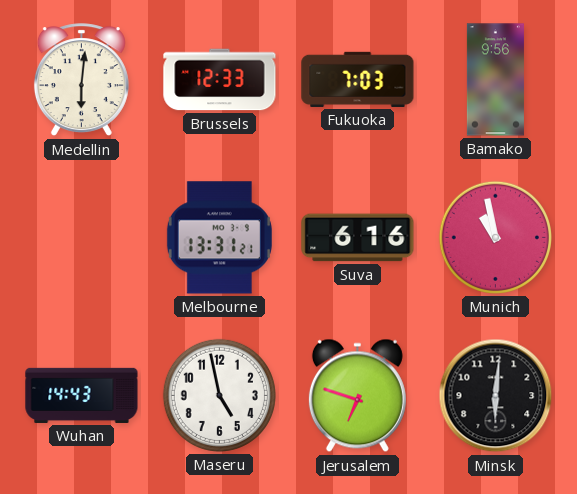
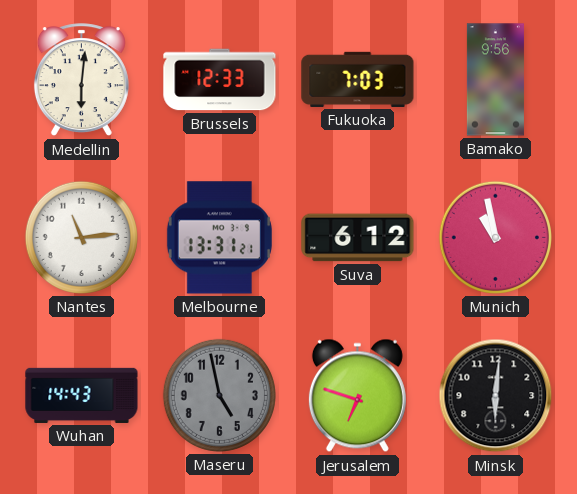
Nantes: none -> 11:14 (81, 237)
Suva: 6:16 -> 6:12 (358, 238)
Maseru dial: white -> grey (219, 395)
